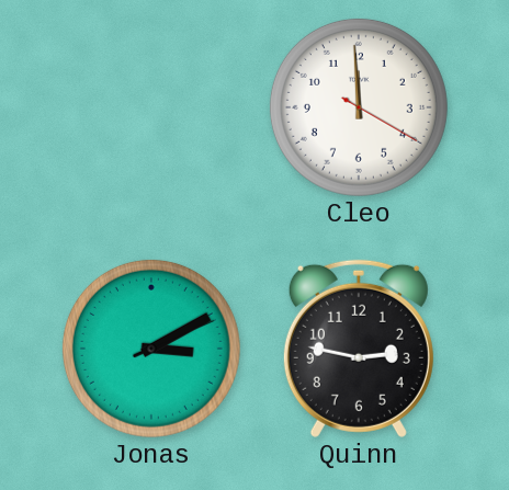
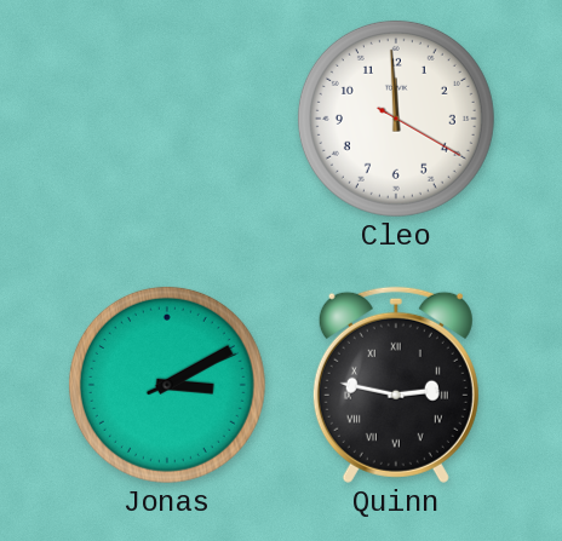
Quinn numerals: Arabic -> Roman (396, 385)
